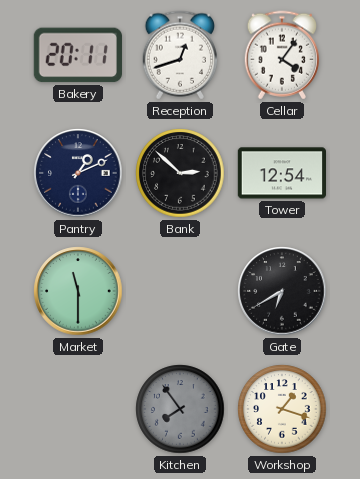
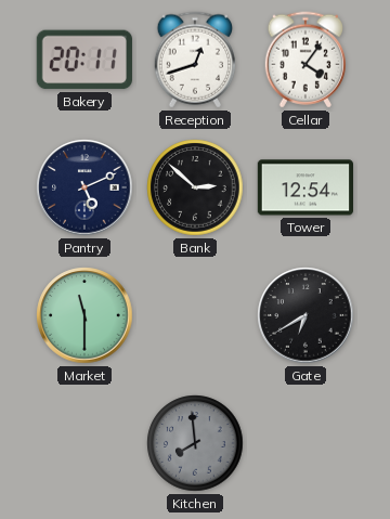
Pantry: 1:11 -> 5:11 (84, 187)
Kitchen: 7:54 -> 7:59 (195, 443)
Workshop: 1:18 -> none (282, 409)
